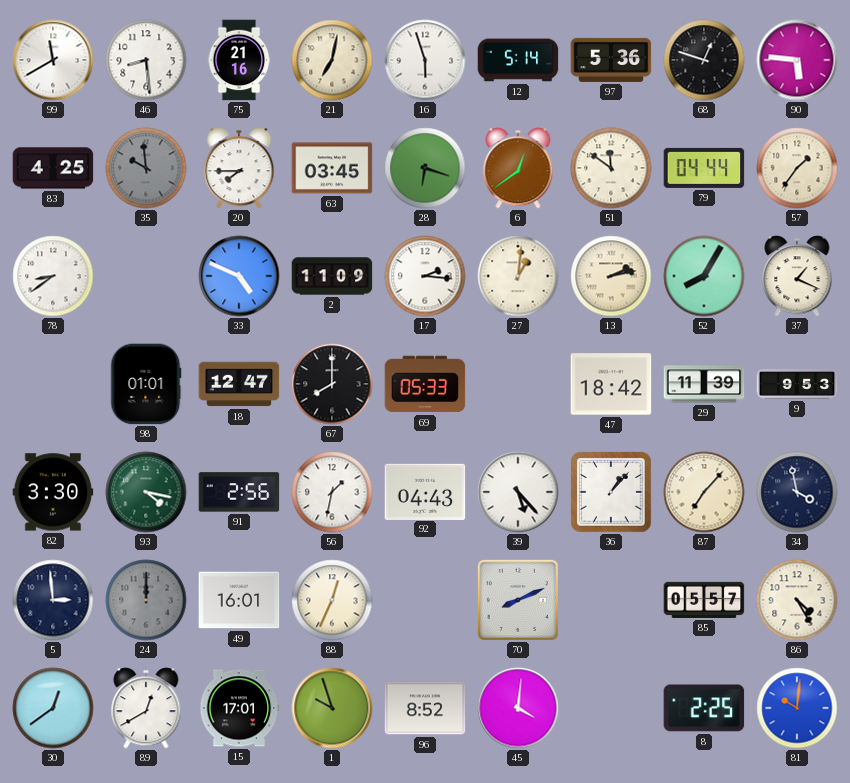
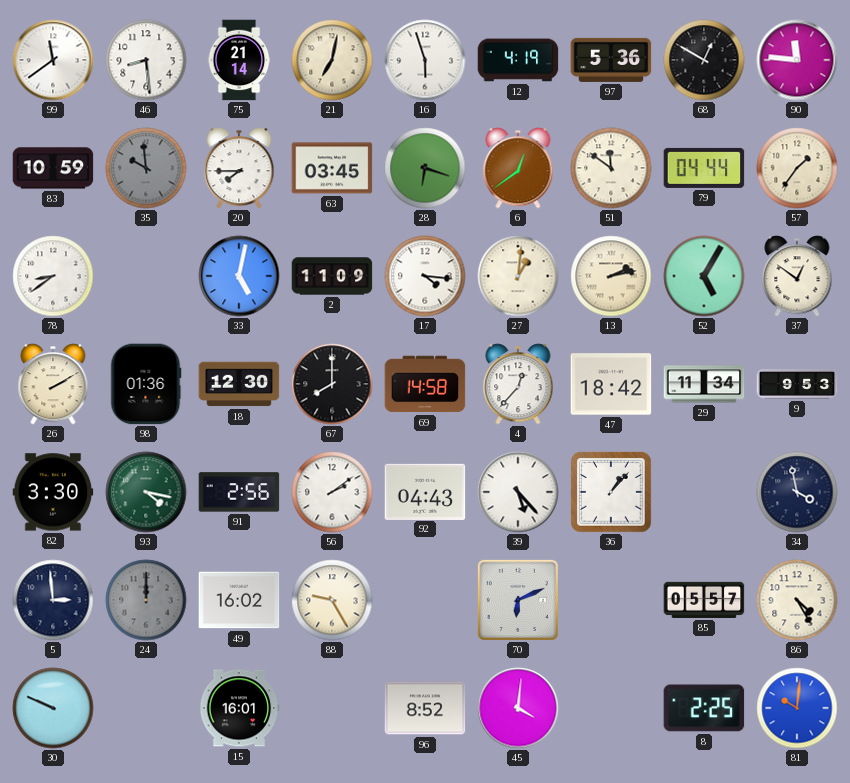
99: 11:40 -> 11:39 (53, 60)
75: 21:16 -> 21:14 (239, 60)
12: 5:14 -> 4:19 (518, 60)
68: 12:48 -> 12:50 (704, 60)
90: 5:46 -> 11:46 (797, 60)
83: 4:25 -> 10:59 (53, 168)
33: 4:49 -> 5:02 (239, 276)
17: 2:16 -> 4:16 (425, 276)
52: 8:05 -> 5:05 (704, 276)
37: 1:19 -> 12:51 (797, 276)
26: none -> 2:10 (53, 384)
98: 01:01 -> 01:36 (146, 384)
18: 12:47 -> 12:30 (239, 384)
69: 05:33 -> 14:58 (425, 384)
4: none -> 12:37 (518, 384)
29: 11:39 -> 11:34 (704, 384)
56: 1:32 -> 2:09 (332, 492)
87: 7:07 -> none (704, 492)
49: 16:01 -> 16:02 (239, 600)
88: 12:34 -> 9:25 (332, 600)
70: 8:11 -> 6:11 (518, 600)
30: 12:39 -> 9:49 (53, 708)
89: 12:40 -> none (146, 708)
15: 17:01 -> 16:01 (239, 708)
1: 9:57 -> none (332, 708)
